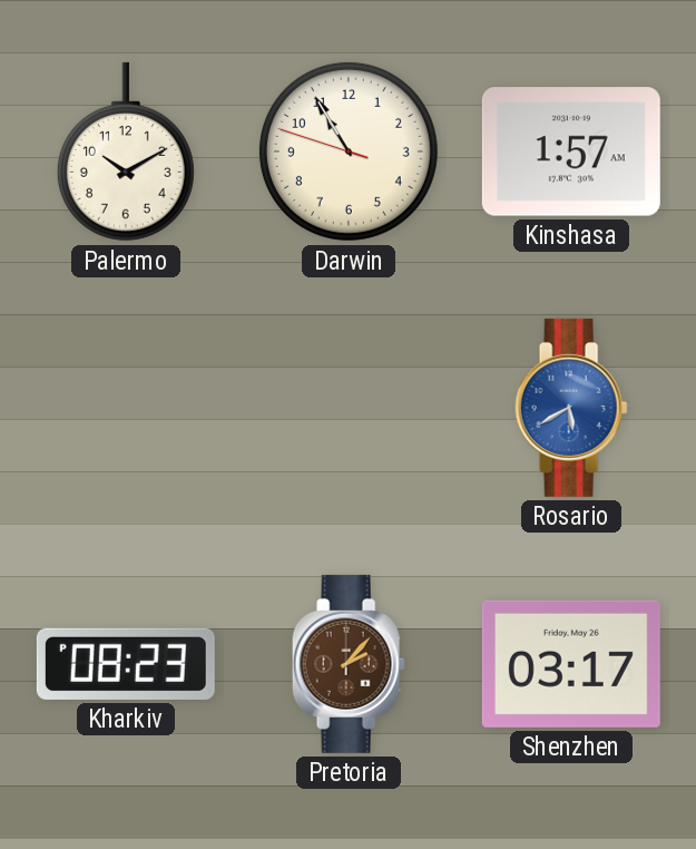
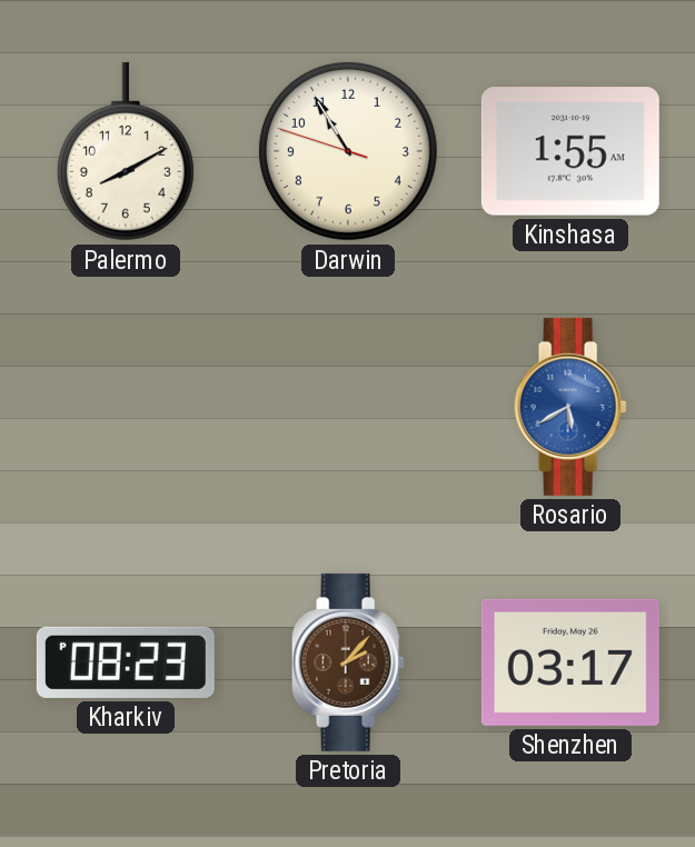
Palermo: 10:10 -> 8:10 (126, 151)
Kinshasa: 1:57 -> 1:55 (570, 151)
